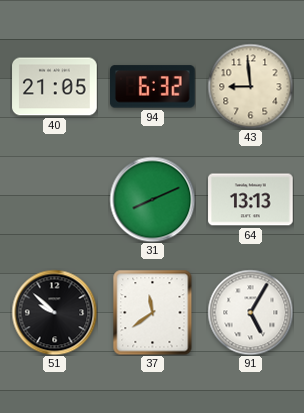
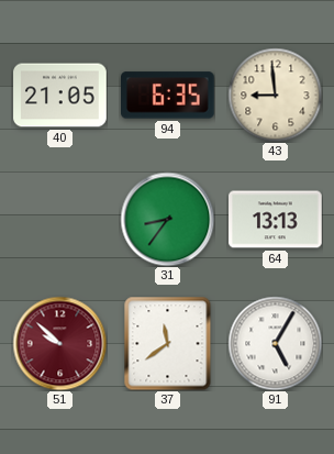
94: 6:32 -> 6:35 (168, 96)
31: 8:11 -> 8:36 (167, 219)
51 dial: black -> burgundy (59, 343)
